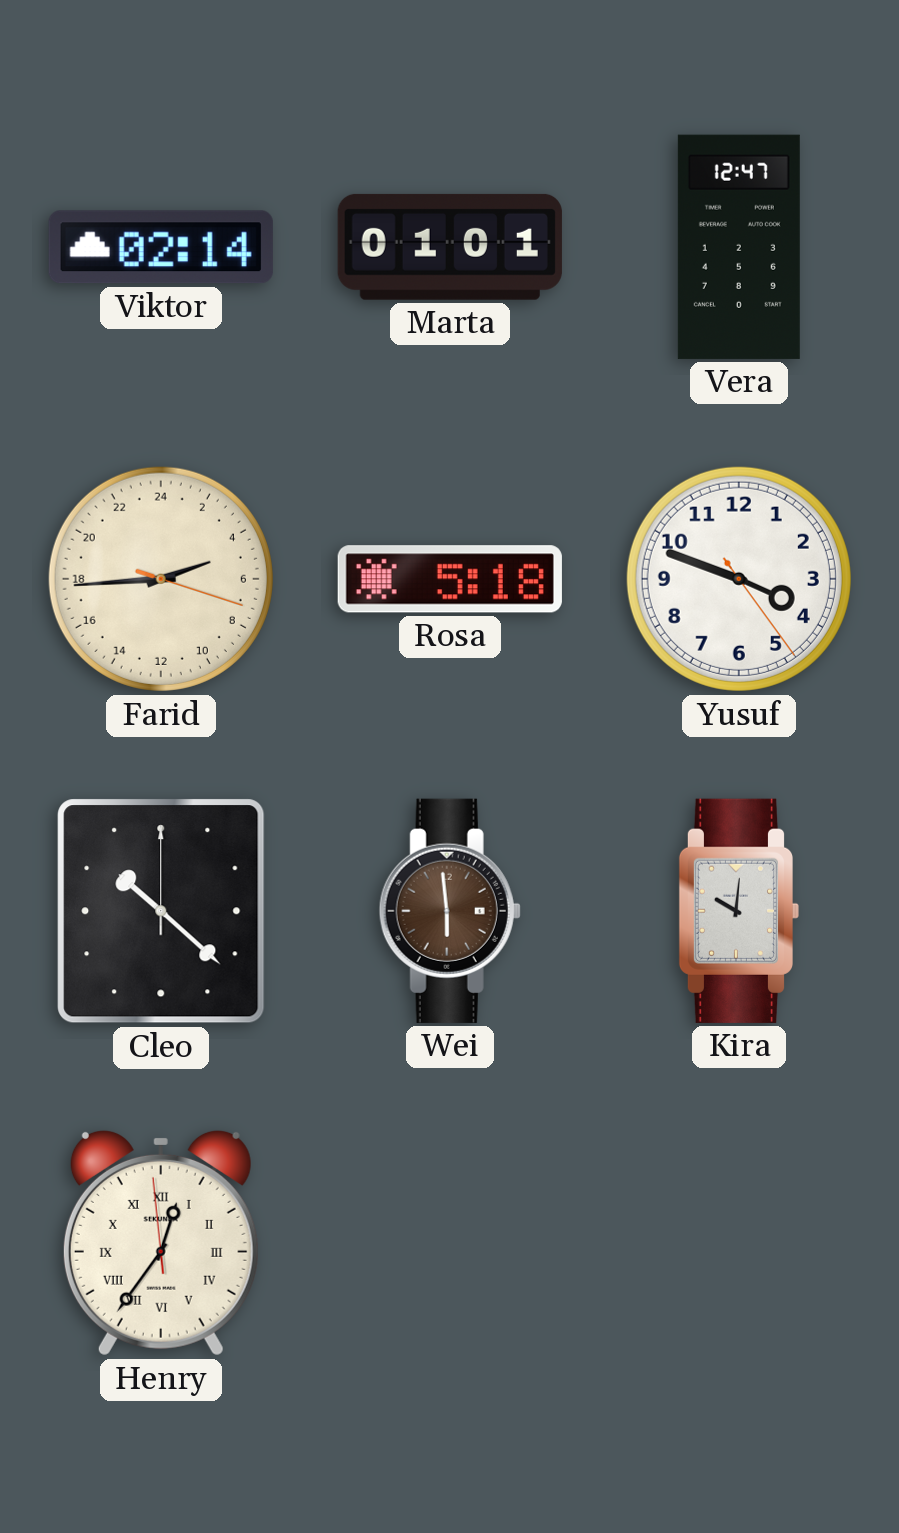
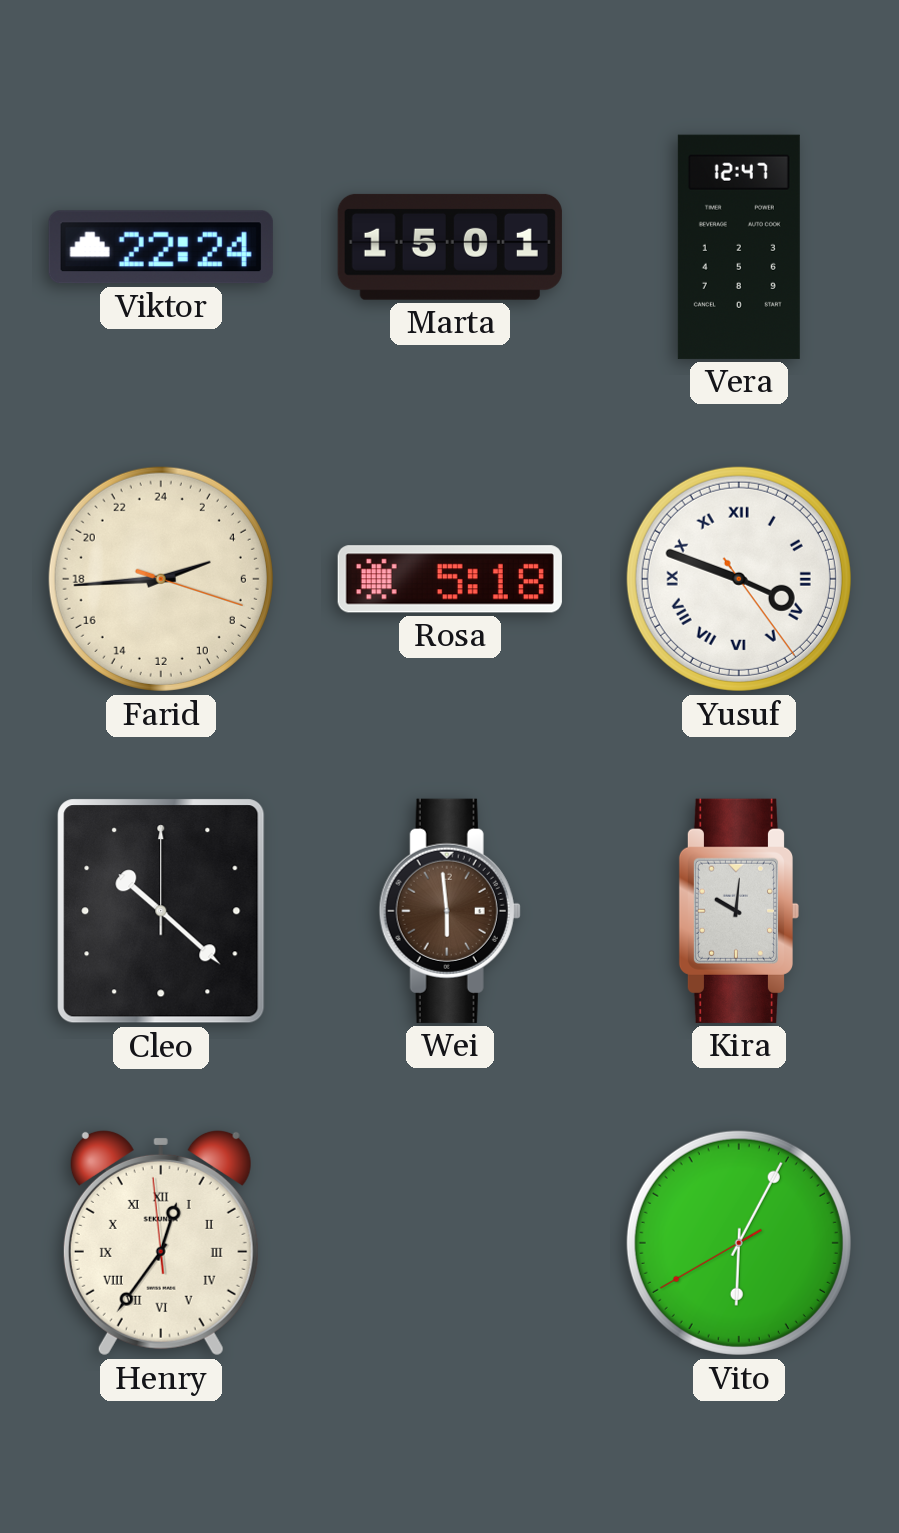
Viktor: 02:14 -> 22:24 (161, 247)
Marta: 01:01 -> 15:01 (450, 247)
Yusuf numerals: Arabic -> Roman (739, 579)
Vito: none -> 6:04 (739, 1243)
